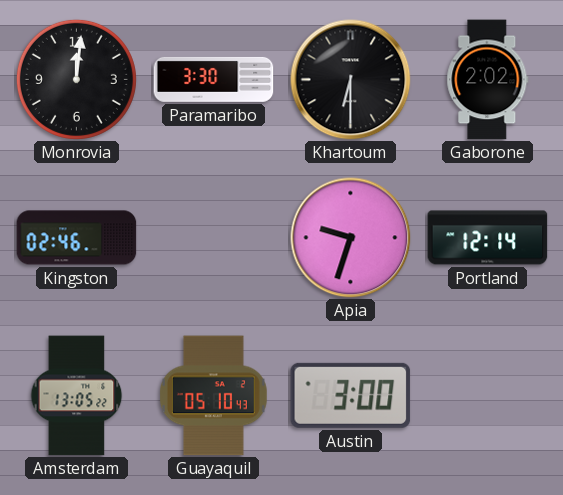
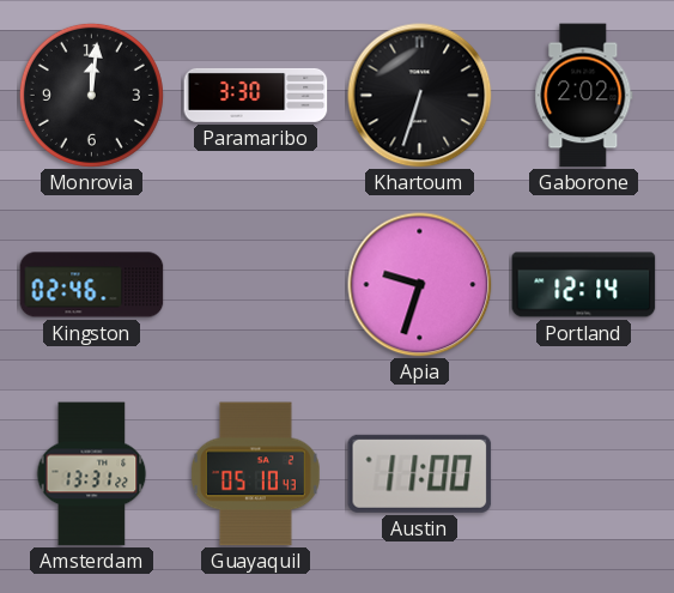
Khartoum: 6:30 -> 6:33 (420, 96)
Amsterdam: 13:05 -> 13:31 (92, 474)
Austin: 3:00 -> 11:00 (420, 473)
